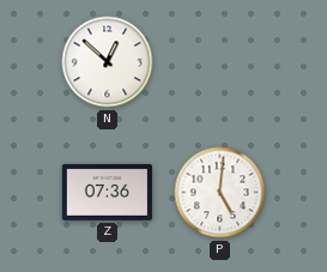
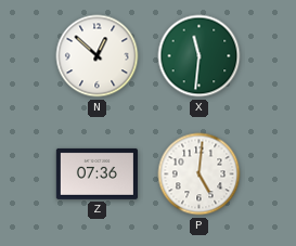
X: none -> 11:31 (200, 56)
